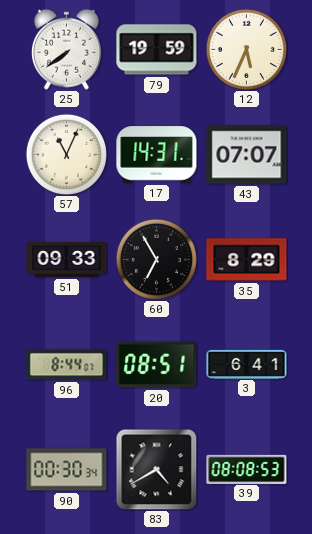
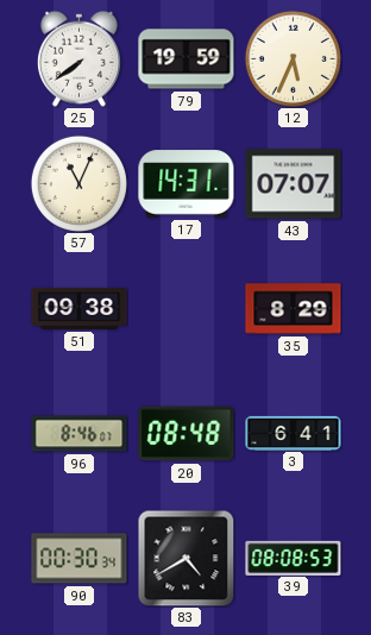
51: 09:33 -> 09:38 (80, 308)
60: 6:55 -> none (156, 259)
96: 8:44 -> 8:46 (80, 434)
20: 08:51 -> 08:48 (187, 434)
